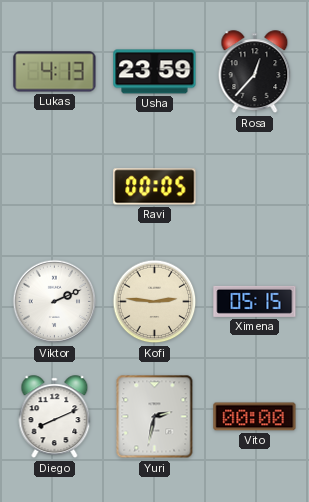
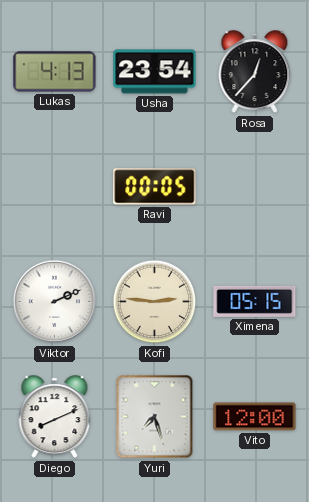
Usha: 23:59 -> 23:54 (155, 72)
Yuri: 2:32 -> 7:27 (155, 417)
Vito: 00:00 -> 12:00 (255, 417)
